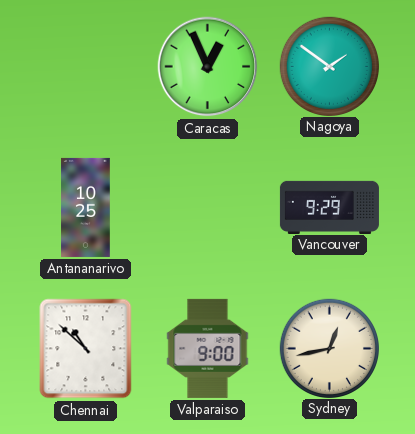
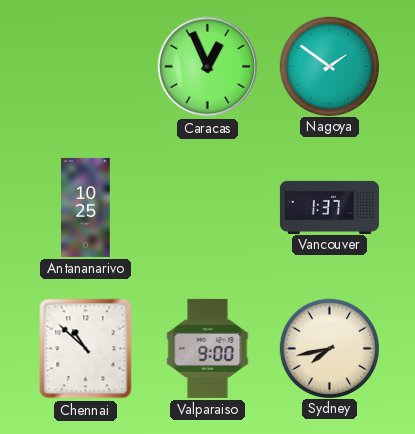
Vancouver: 9:29 -> 1:37 (329, 207)
Sydney: 12:43 -> 7:43 (329, 348)
